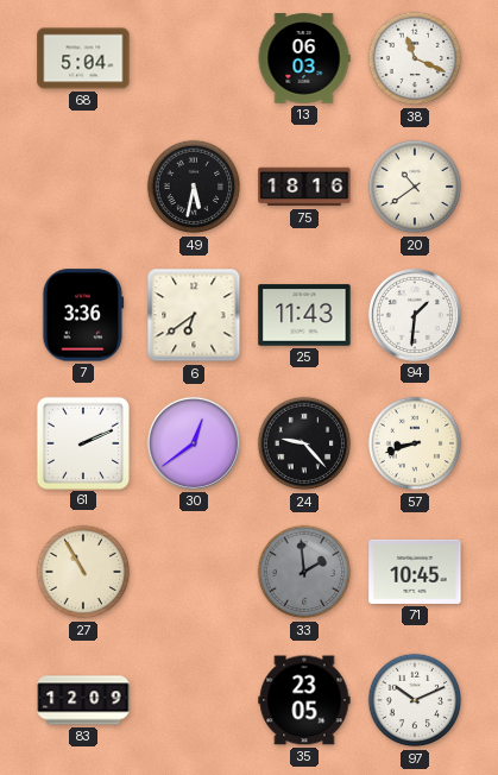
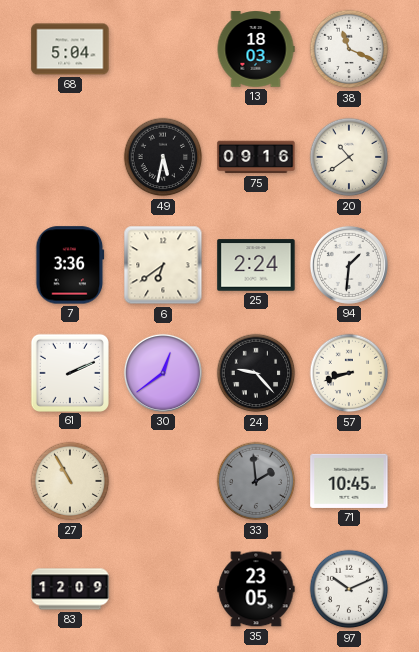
13: 06:03 -> 18:03 (256, 49)
75: 18:16 -> 09:16 (256, 157)
25: 11:43 -> 2:24 (256, 265)
